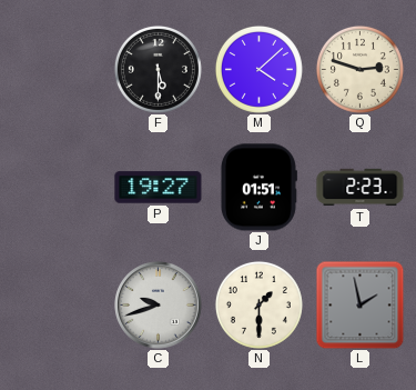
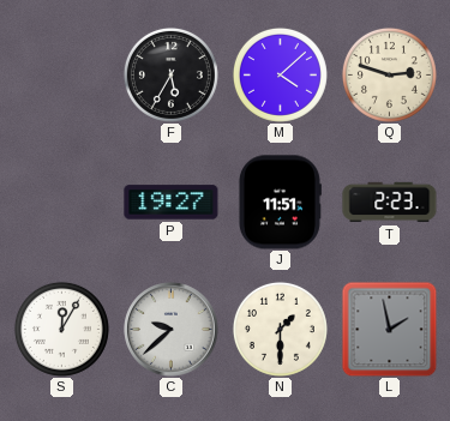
F: 5:30 -> 5:35 (170, 74)
J: 01:51 -> 11:51 (280, 203)
S: none -> 12:05 (61, 329)
C: 9:42 -> 9:38 (172, 330)
